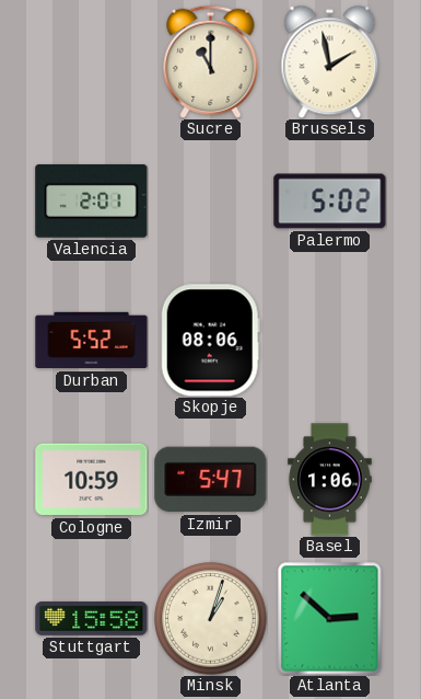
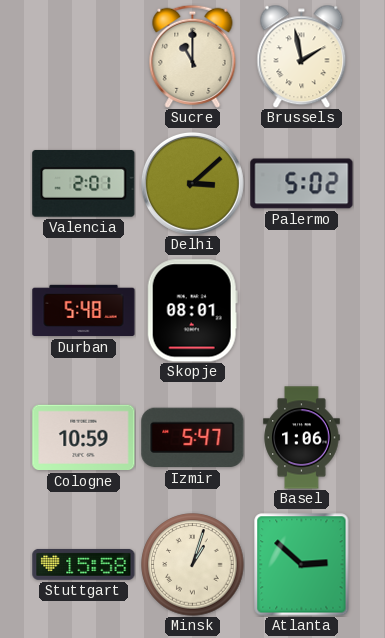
Delhi: none -> 3:08 (192, 183)
Durban: 5:52 -> 5:48 (84, 311)
Skopje: 08:06 -> 08:01 (192, 311)
